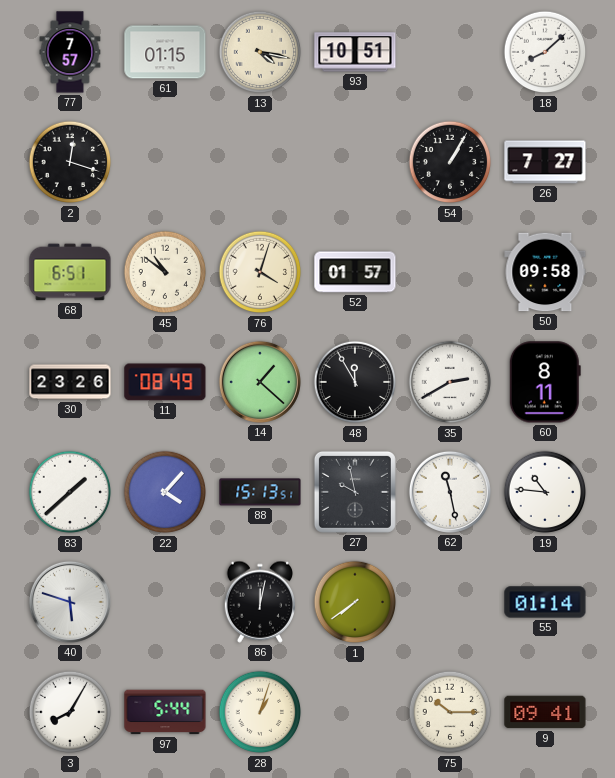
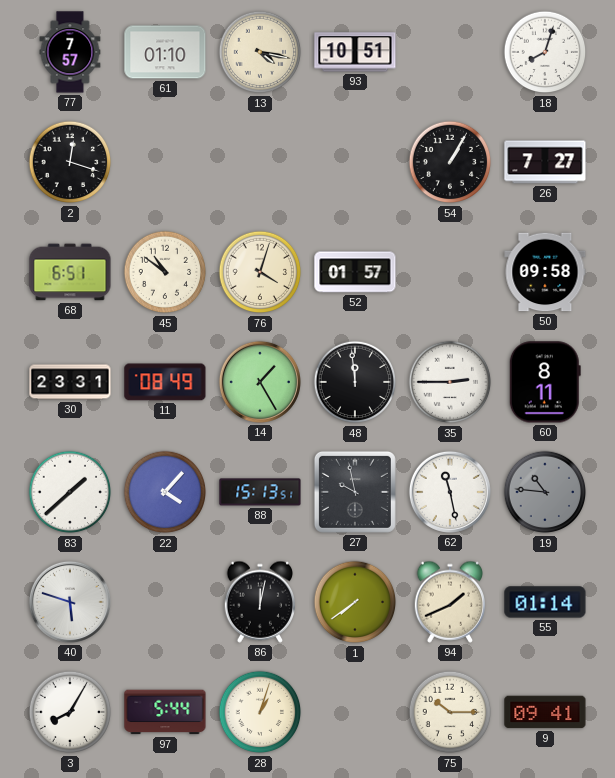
61: 01:15 -> 01:10 (165, 52)
18: 8:08 -> 8:03 (545, 52)
30: 23:26 -> 23:31 (70, 382)
14: 1:22 -> 1:25 (260, 382)
48: 11:55 -> 11:59 (355, 382)
35: 2:40 -> 2:45 (450, 382)
19 dial: white -> grey (545, 492)
94: none -> 1:41 (449, 602)
